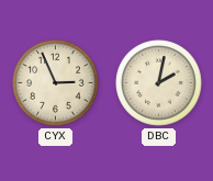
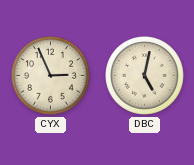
DBC: 2:02 -> 5:02 (145, 76)
